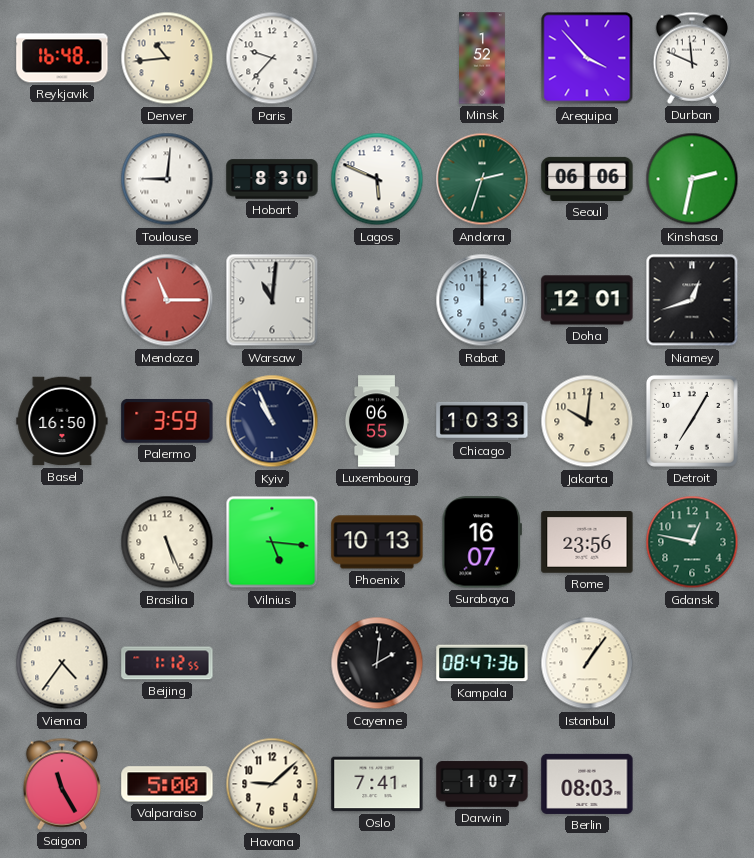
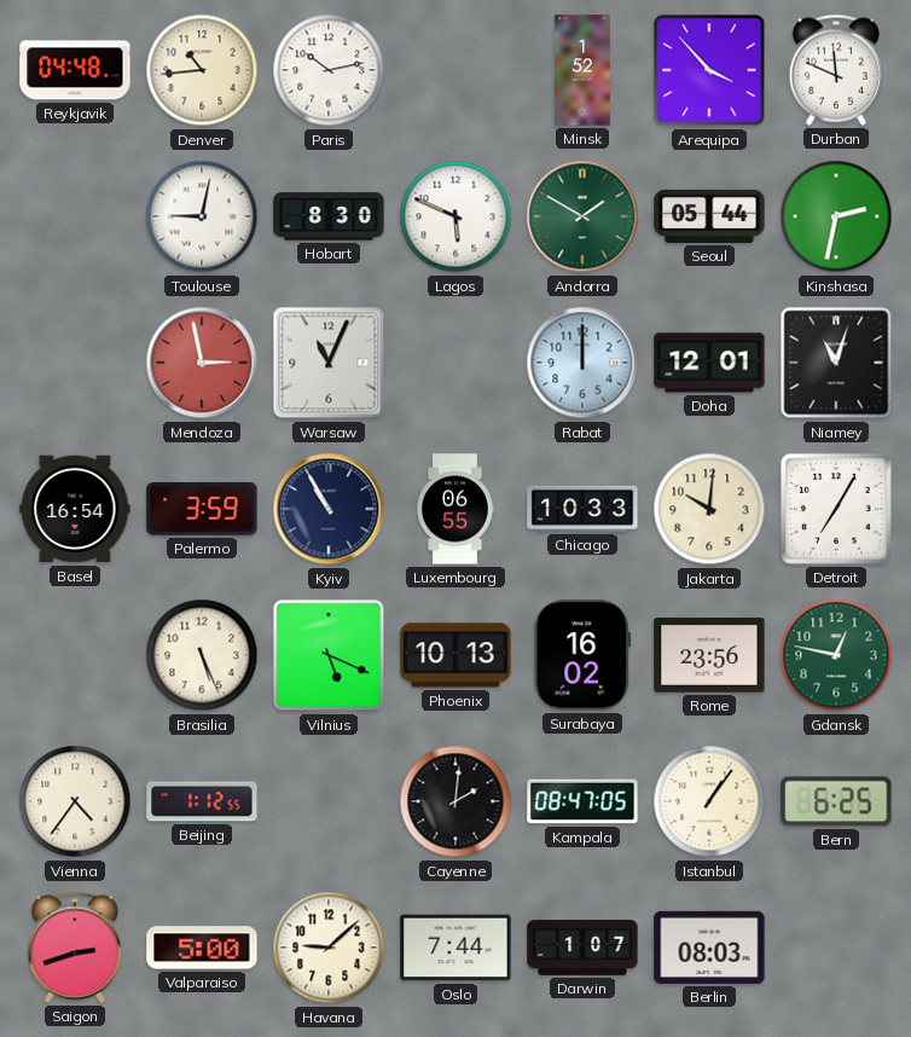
Reykjavik: 16:48 -> 04:48 (75, 70)
Paris: 9:37 -> 10:13 (329, 70)
Toulouse: 9:01 -> 9:02 (202, 216)
Andorra: 2:33 -> 1:50 (582, 216)
Seoul: 06:06 -> 05:44 (709, 216)
Mendoza: 11:15 -> 2:58 (202, 363)
Warsaw: 11:01 -> 11:04 (329, 363)
Niamey: 12:42 -> 11:03 (836, 363)
Basel: 16:50 -> 16:54 (75, 509)
Kyiv: 10:56 -> 10:55 (329, 509)
Vilnius: 5:16 -> 5:19 (329, 655)
Surabaya: 16:07 -> 16:02 (581, 655)
Kampala: 08:47:36 -> 08:47:05 (582, 801)
Bern: none -> 6:25 (836, 801)
Saigon: 11:25 -> 2:42 (75, 948)
Oslo: 7:41 -> 7:44 (455, 948)
